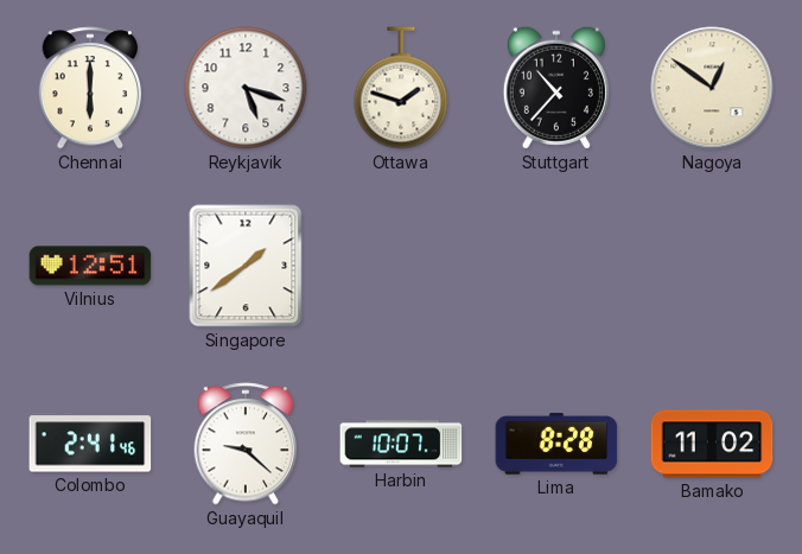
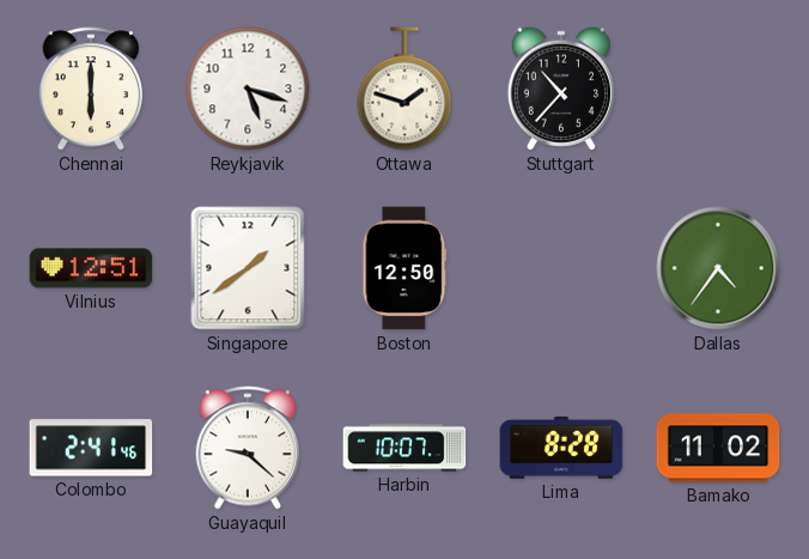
Nagoya: 12:51 -> none (712, 88)
Boston: none -> 12:50 (404, 268)
Dallas: none -> 4:36 (718, 268)
